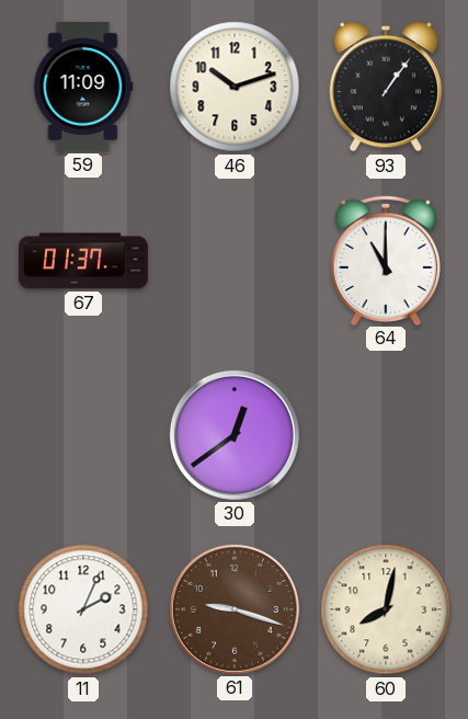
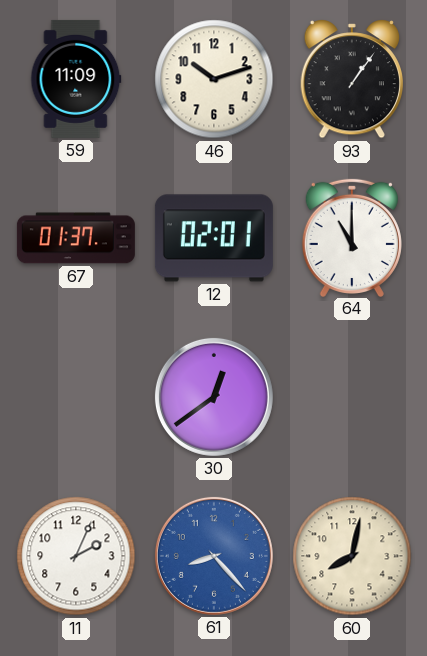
12: none -> 02:01 (214, 238)
61: 9:18 -> 8:23 (214, 556)
61 dial: brown -> blue (214, 556)
